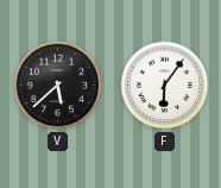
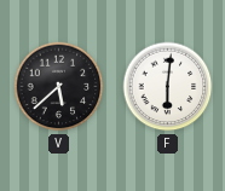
F: 6:06 -> 6:01 (168, 87)
